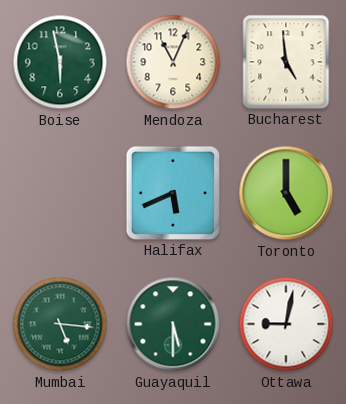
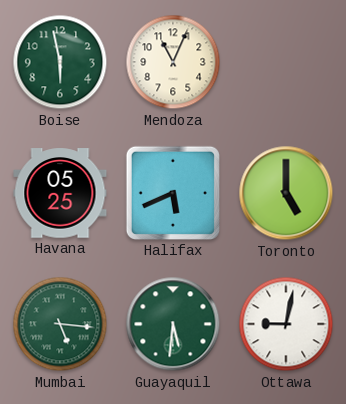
Bucharest: 4:59 -> none (286, 62)
Havana: none -> 05:25 (60, 193)
Guayaquil: 5:30 -> 5:31 (173, 324)
